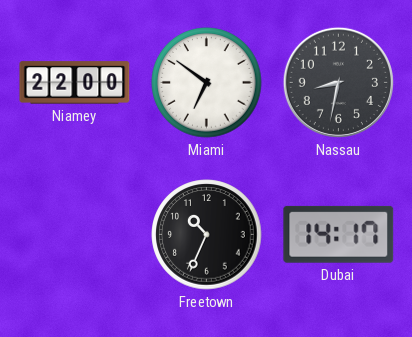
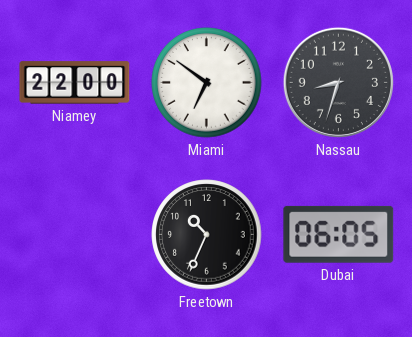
Nassau: 8:32 -> 8:33 (338, 82)
Dubai: 14:17 -> 06:05 (339, 234)
